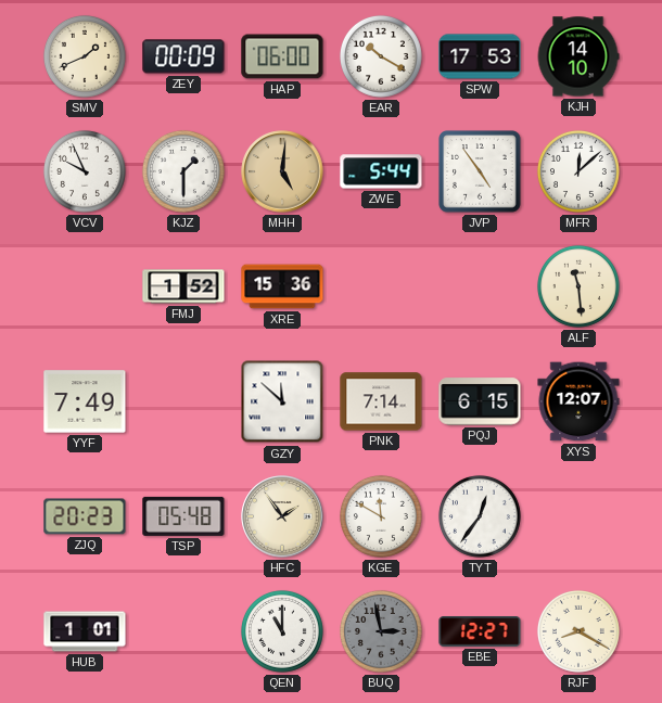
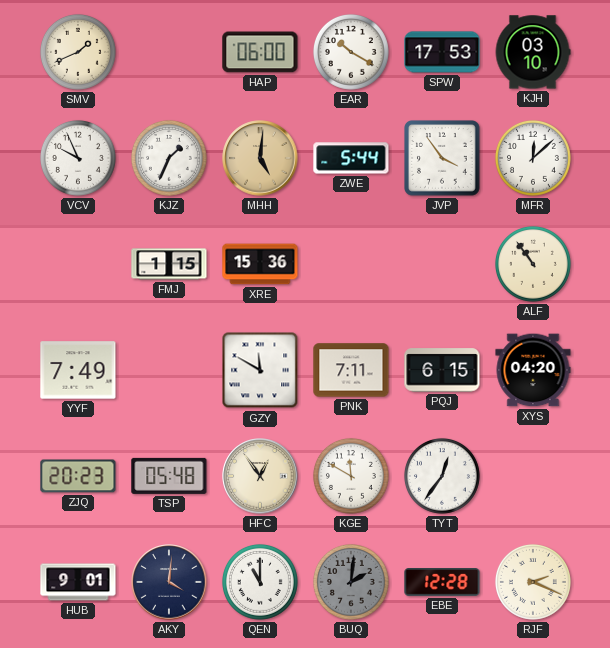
ZEY: 00:09 -> none (183, 56)
KJH: 14:10 -> 03:10 (533, 52)
KJZ: 1:30 -> 1:34 (169, 158)
JVP: 4:54 -> 3:54 (443, 159)
FMJ: 1:52 -> 1:15 (169, 264)
ALF: 11:29 -> 10:54 (533, 264)
GZY: 11:52 -> 11:50 (260, 370)
PNK: 7:14 -> 7:11 (351, 370)
XYS: 12:07 -> 04:20 (533, 370)
HFC: 1:54 -> 12:54 (260, 476)
HUB: 1:01 -> 9:01 (78, 582)
AKY: none -> 4:01 (169, 582)
BUQ: 2:58 -> 2:01 (351, 582)
EBE: 12:27 -> 12:28 (442, 583)
RJF: 8:20 -> 2:19 (533, 582)
